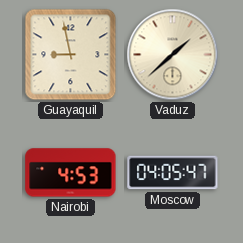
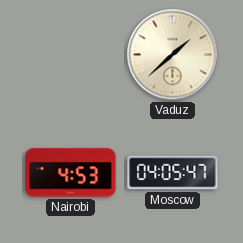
Guayaquil: 8:58 -> none (71, 55)
